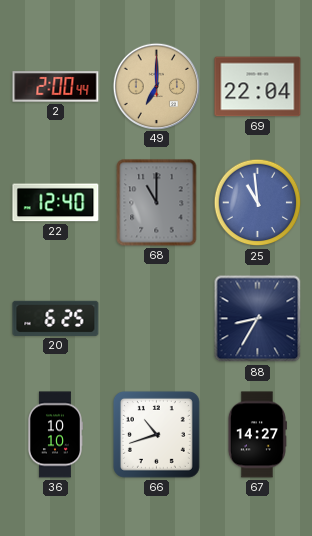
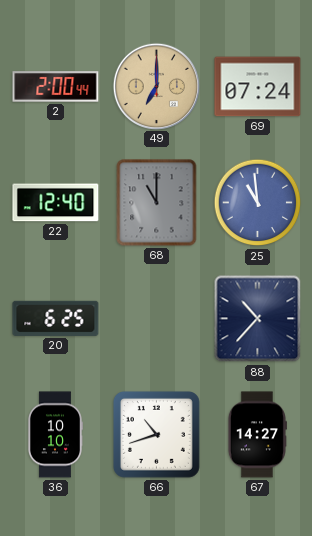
69: 22:04 -> 07:24 (258, 87)
88: 8:35 -> 10:37 (258, 319)
